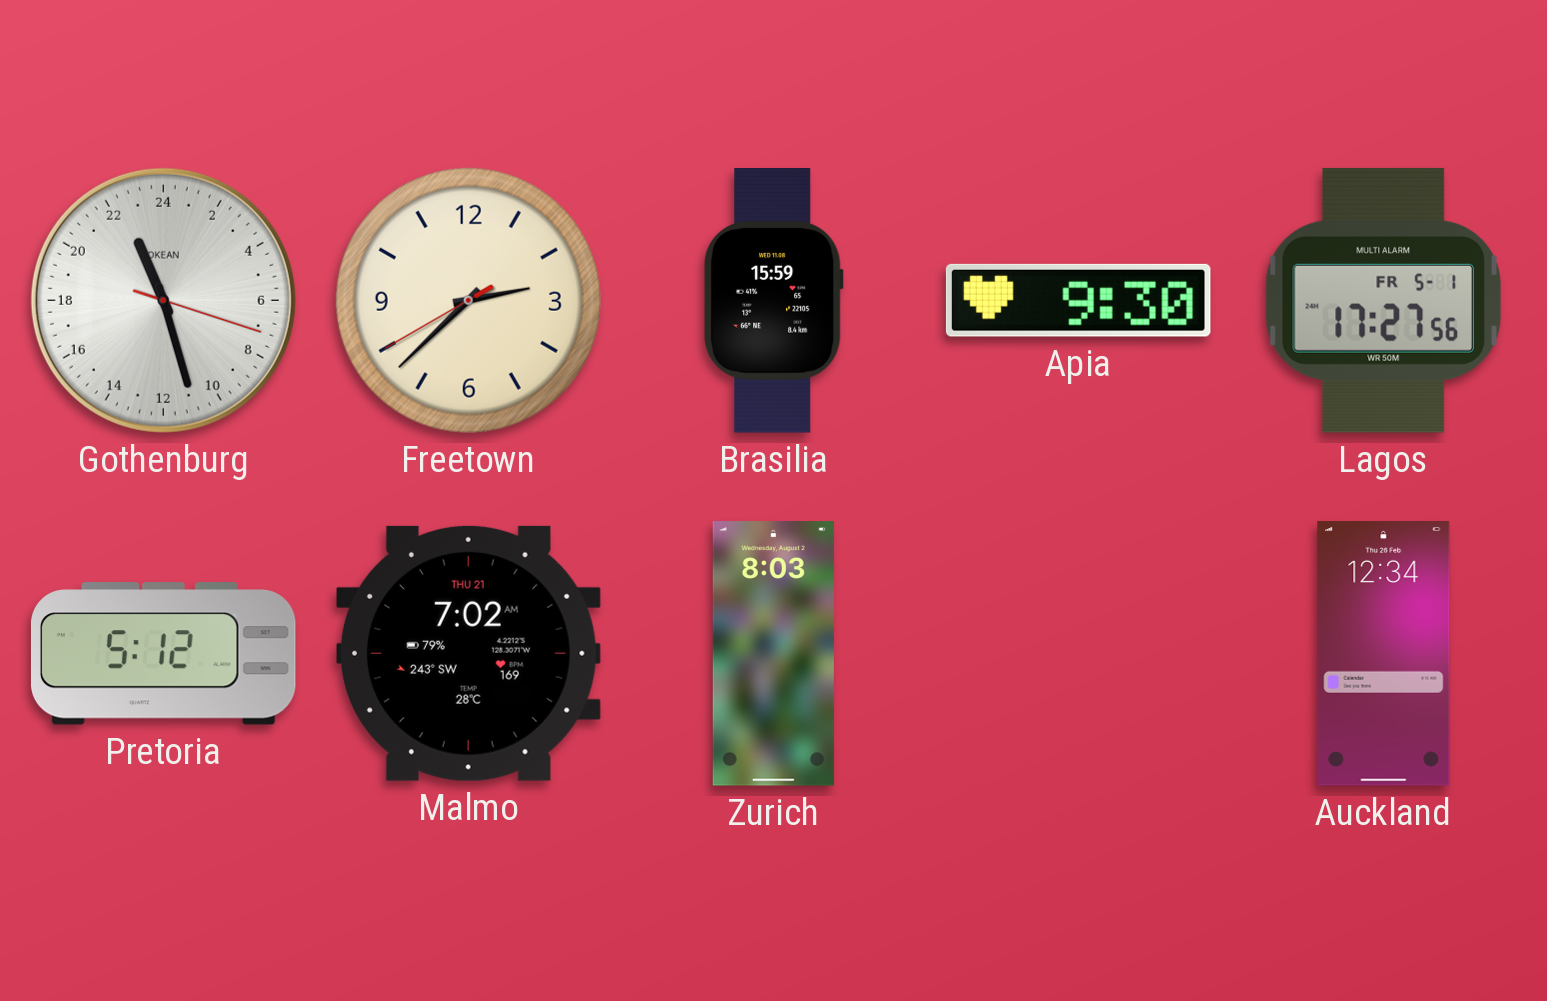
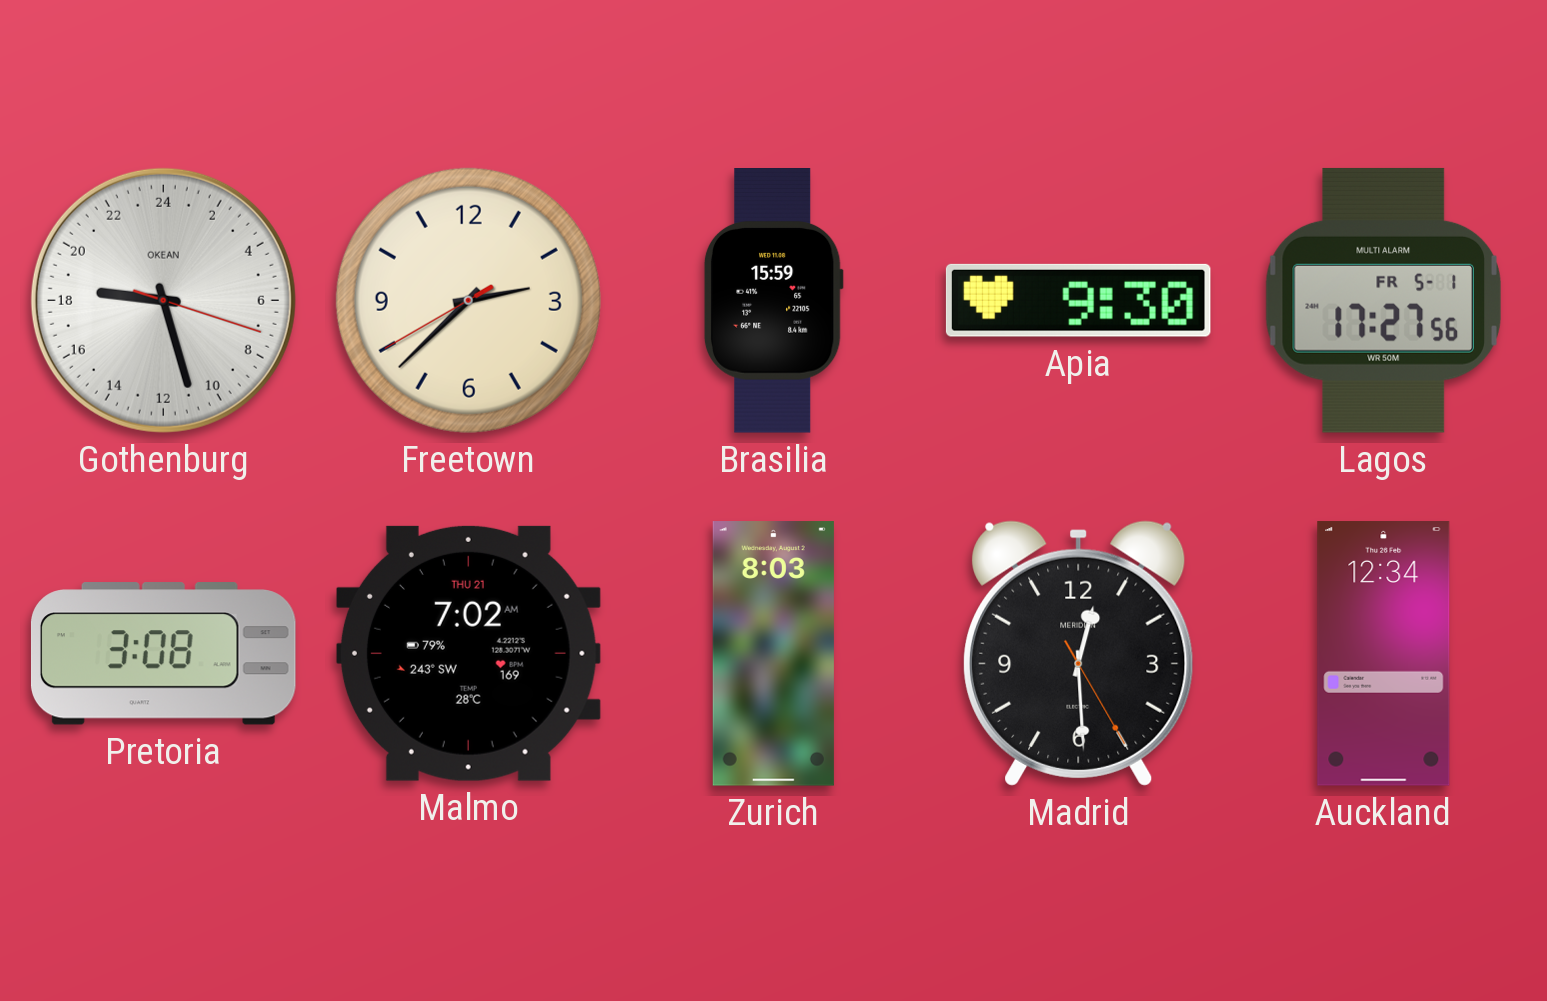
Gothenburg: 22:27 -> 18:27 (163, 300)
Pretoria: 5:12 -> 3:08 (163, 654)
Madrid: none -> 12:29 (1079, 653)
